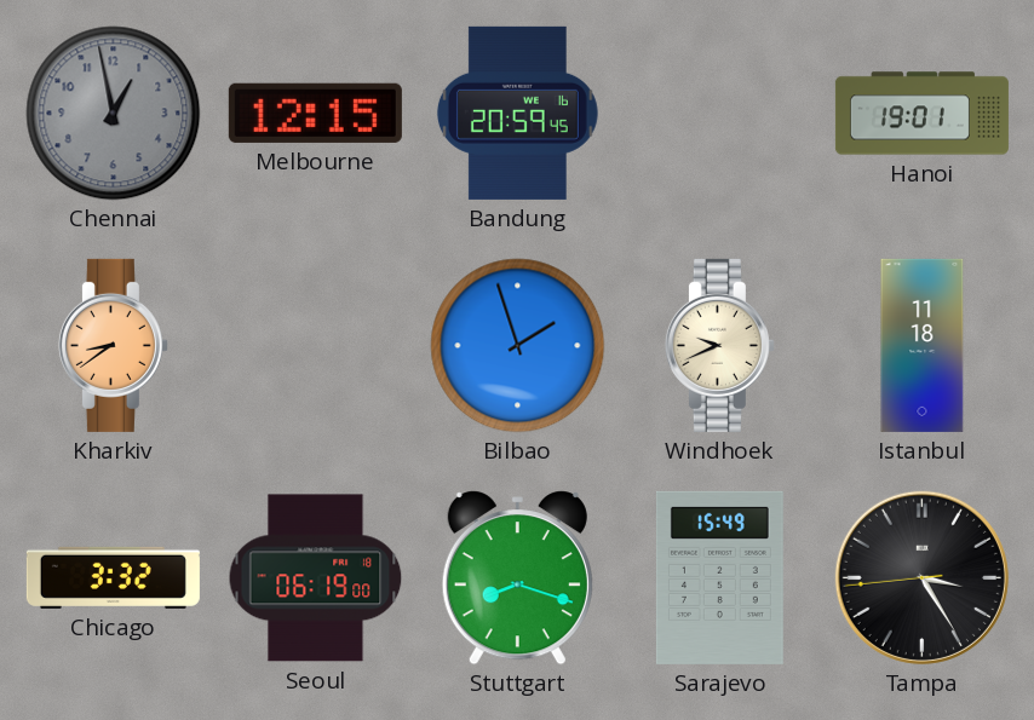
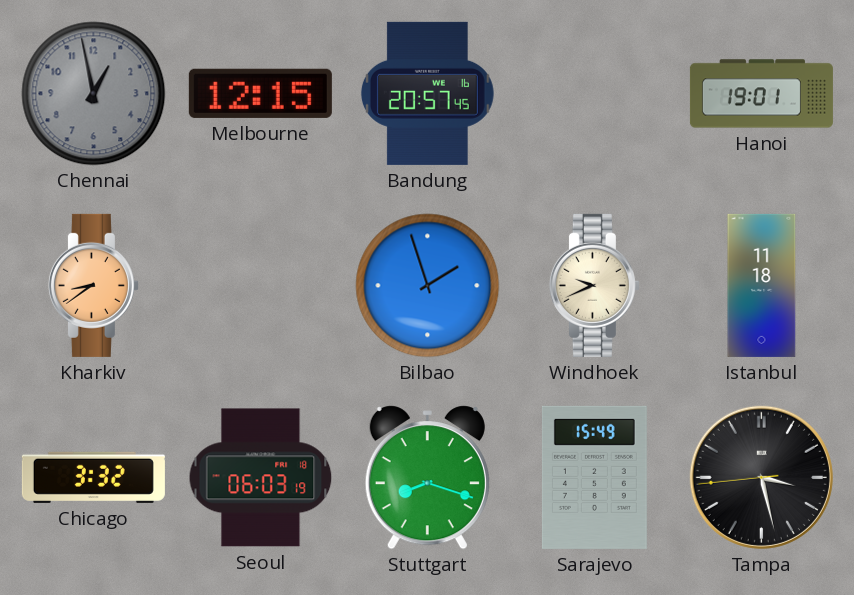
Bandung: 20:59 -> 20:57 (427, 93)
Seoul: 06:19 -> 06:03 (261, 478)
Tampa: 3:24 -> 3:27 (761, 477)
